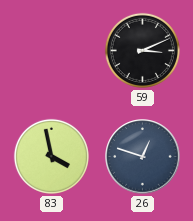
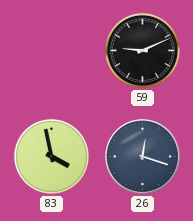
59: 3:11 -> 9:11 (142, 50)
26: 12:48 -> 12:18 (143, 157)
